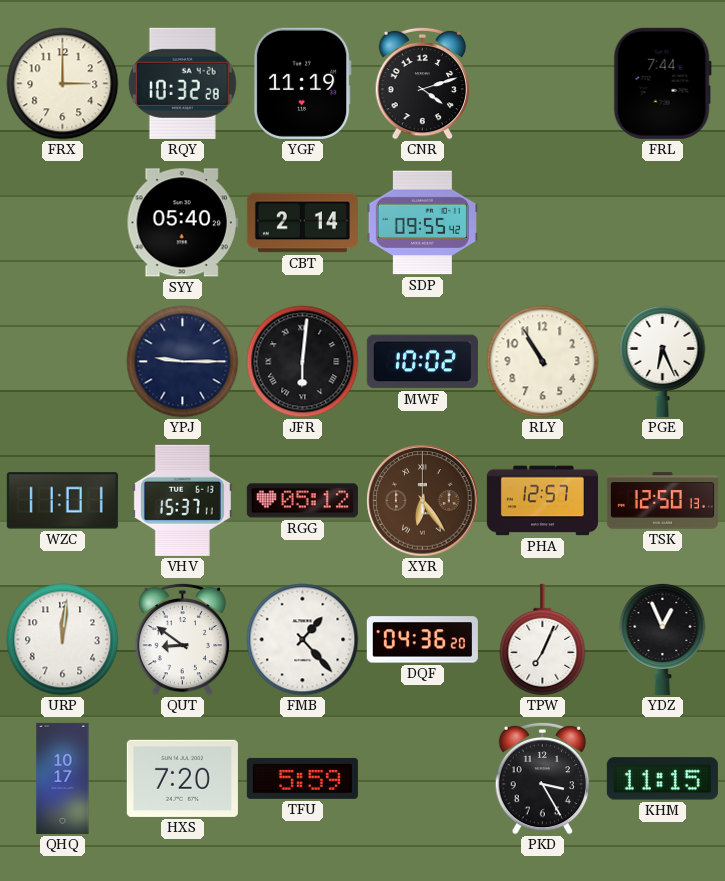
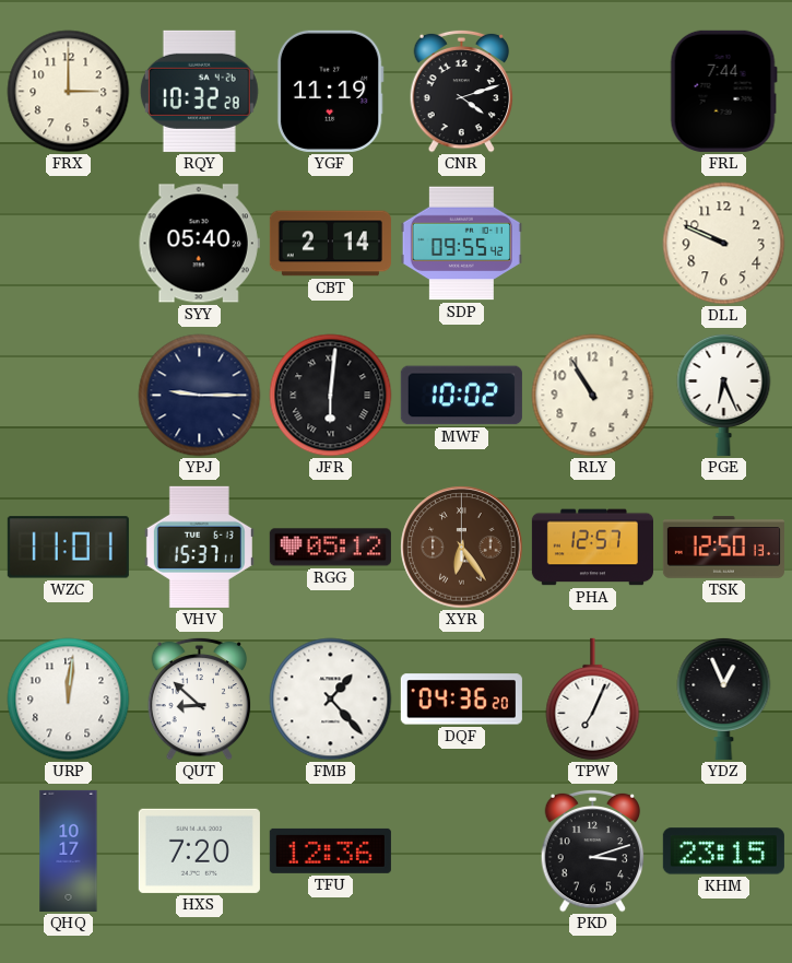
DLL: none -> 9:49 (724, 244)
QUT: 8:51 -> 8:52 (200, 698)
TFU: 5:59 -> 12:36 (330, 850)
PKD: 3:25 -> 3:12 (593, 850)
KHM: 11:15 -> 23:15 (723, 852)
